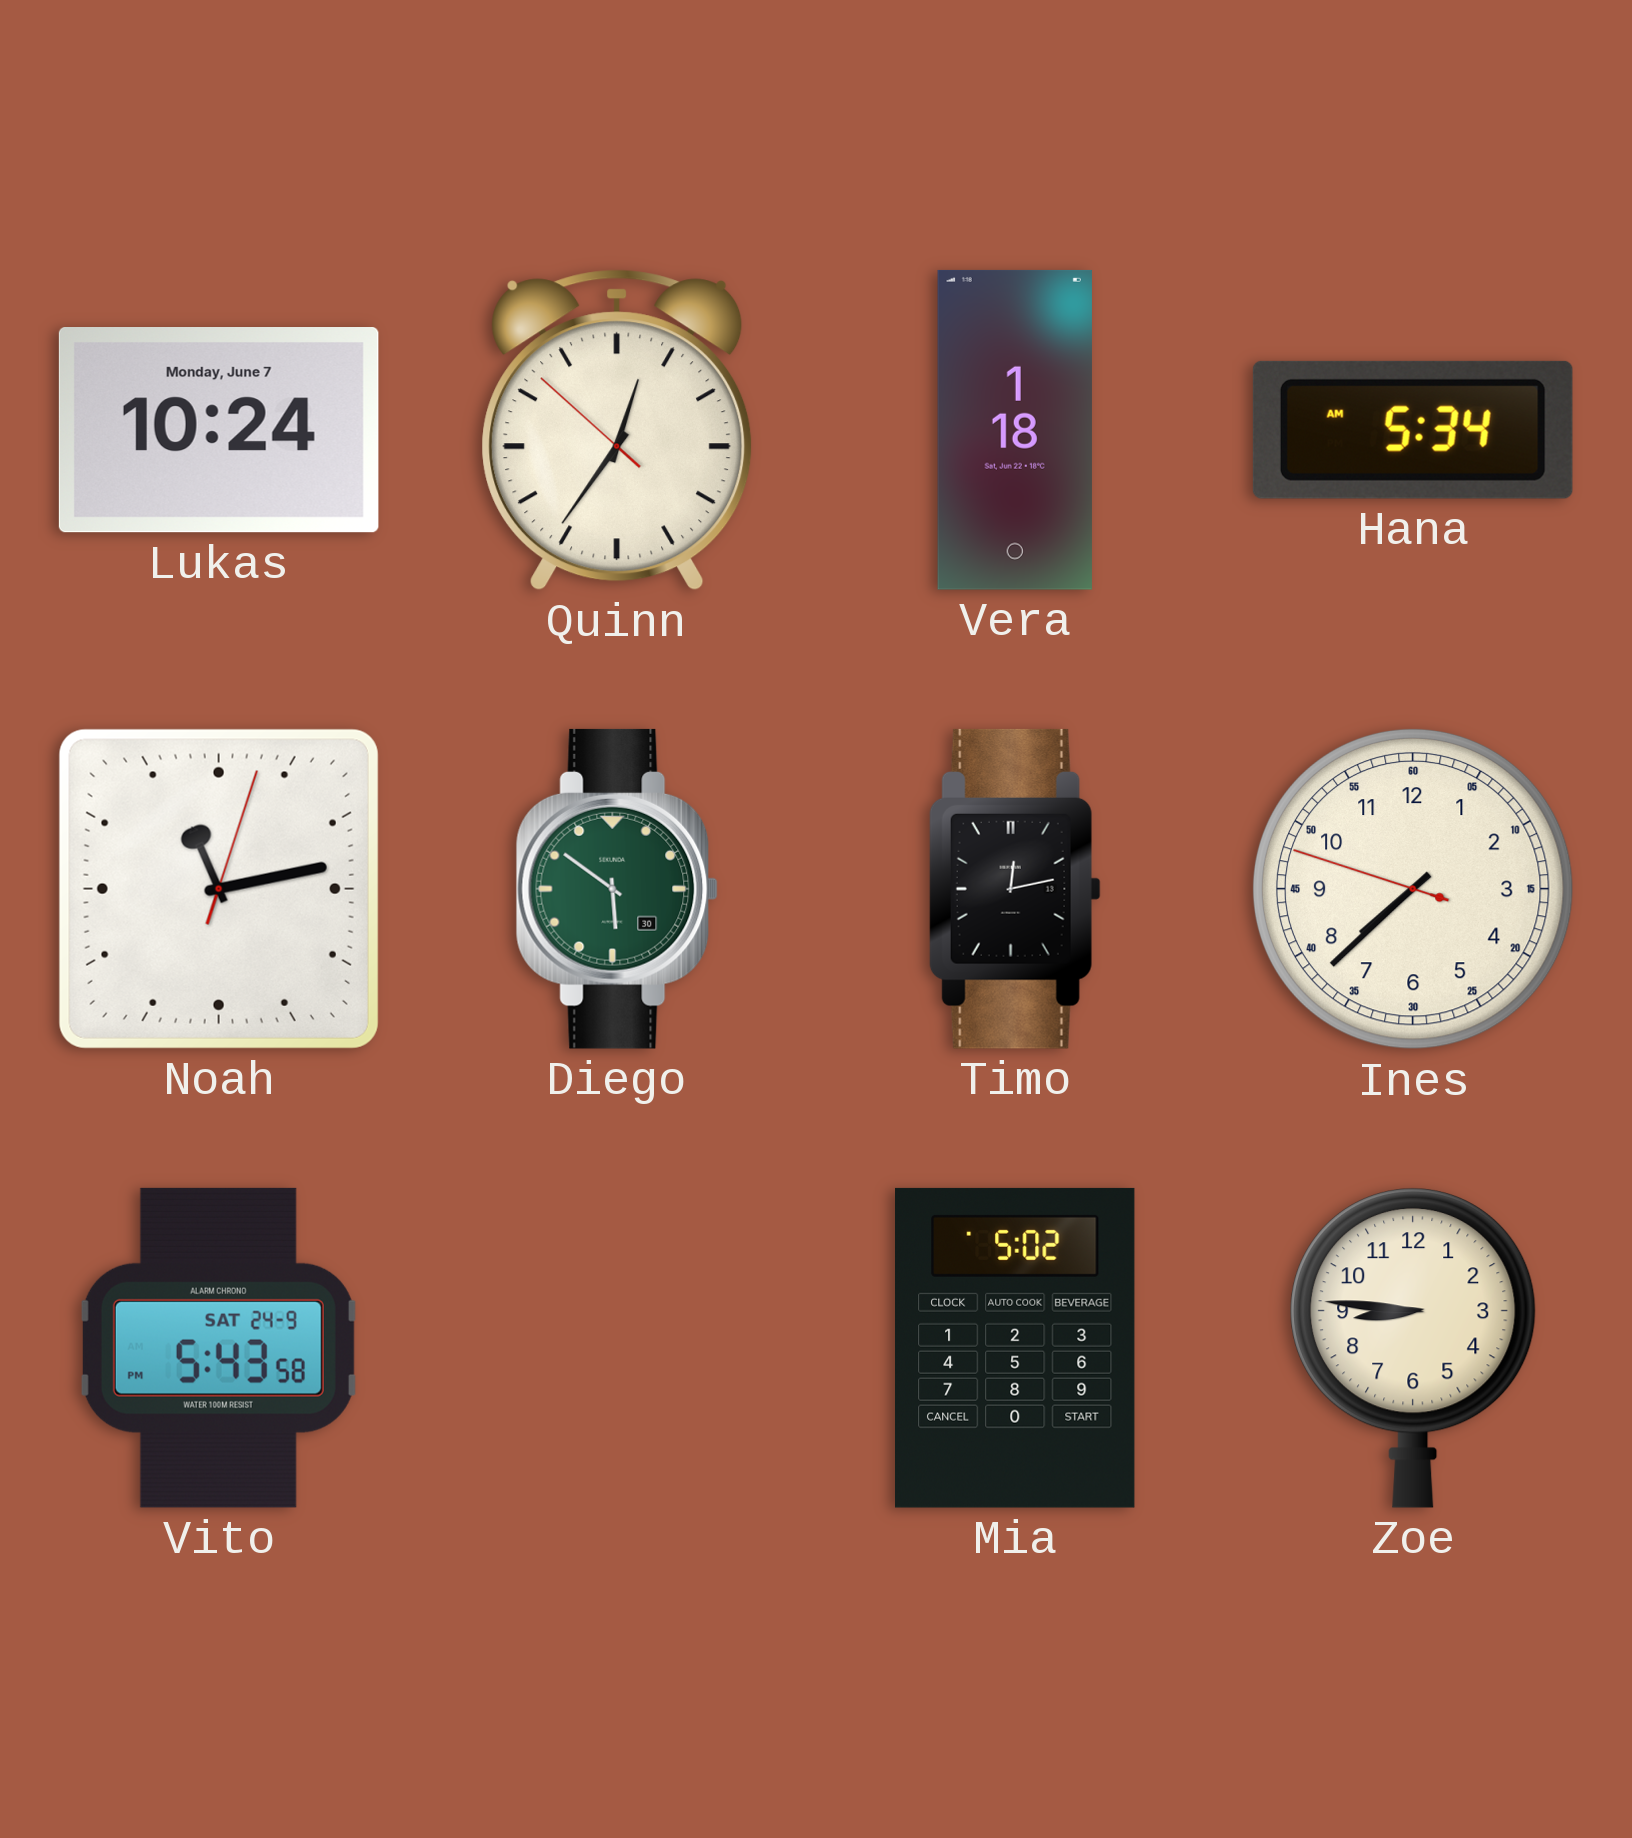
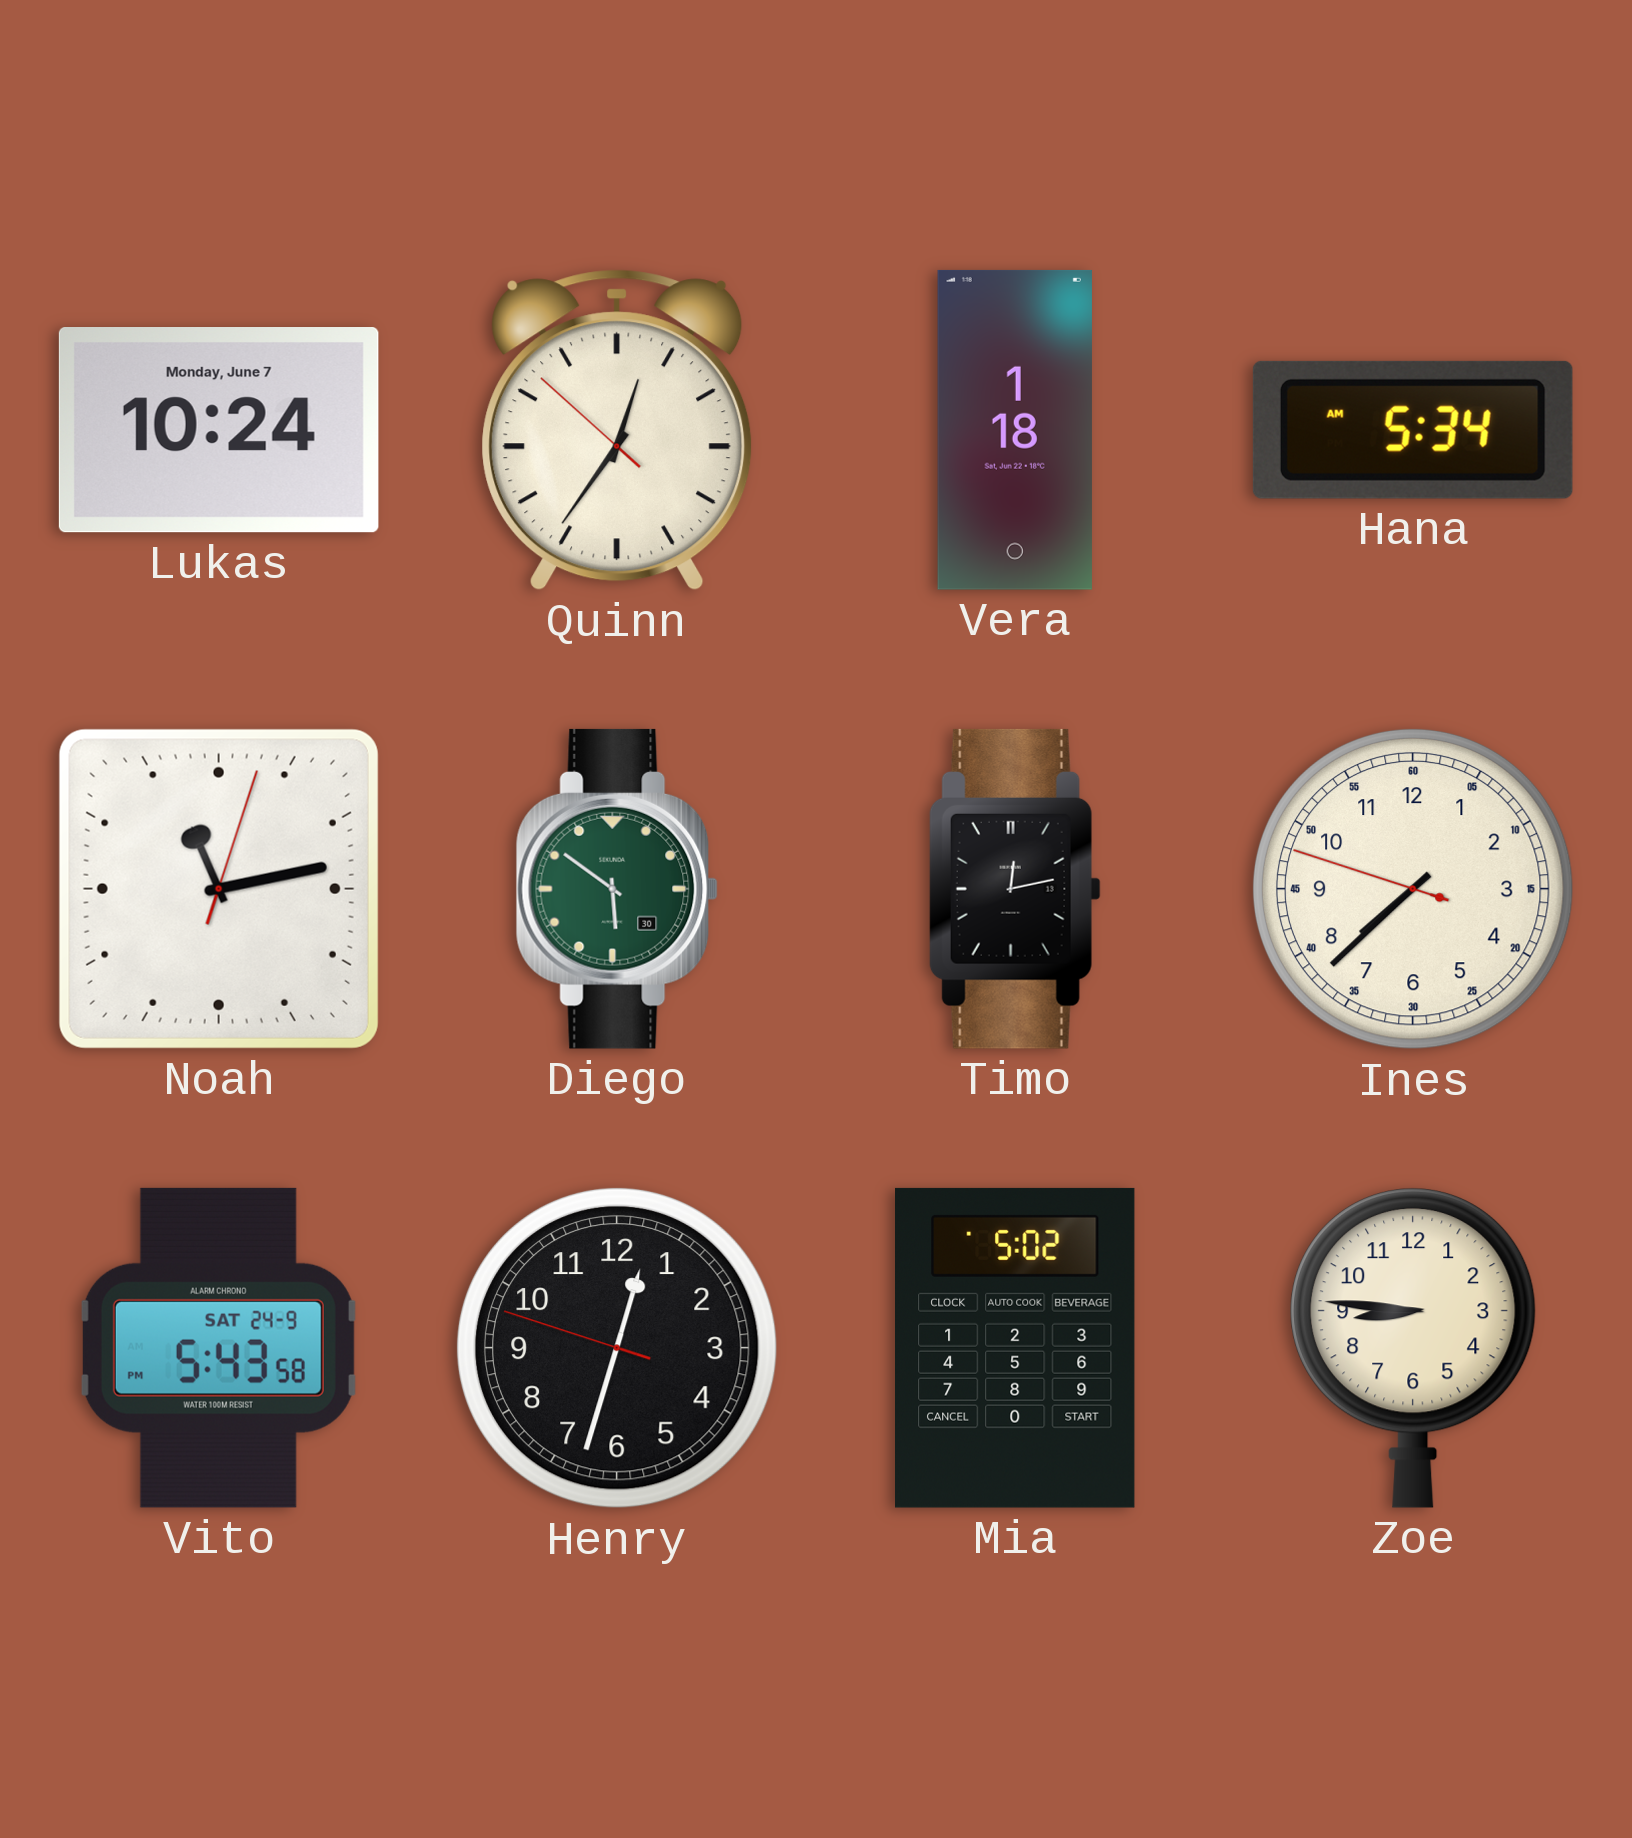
Henry: none -> 12:32 (617, 1348)
